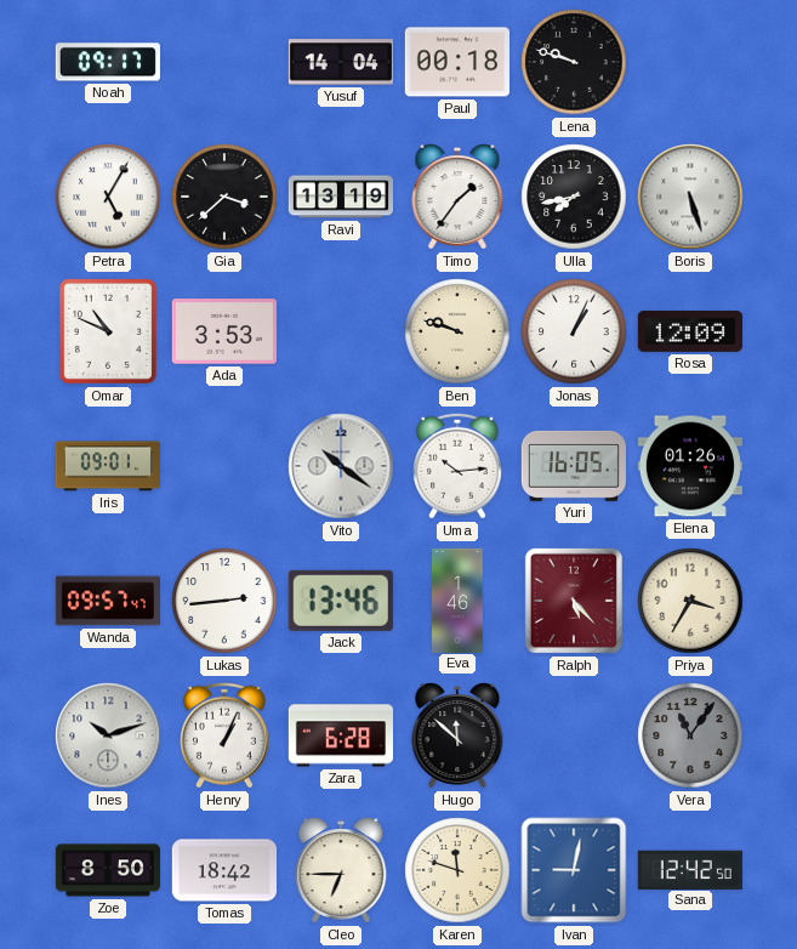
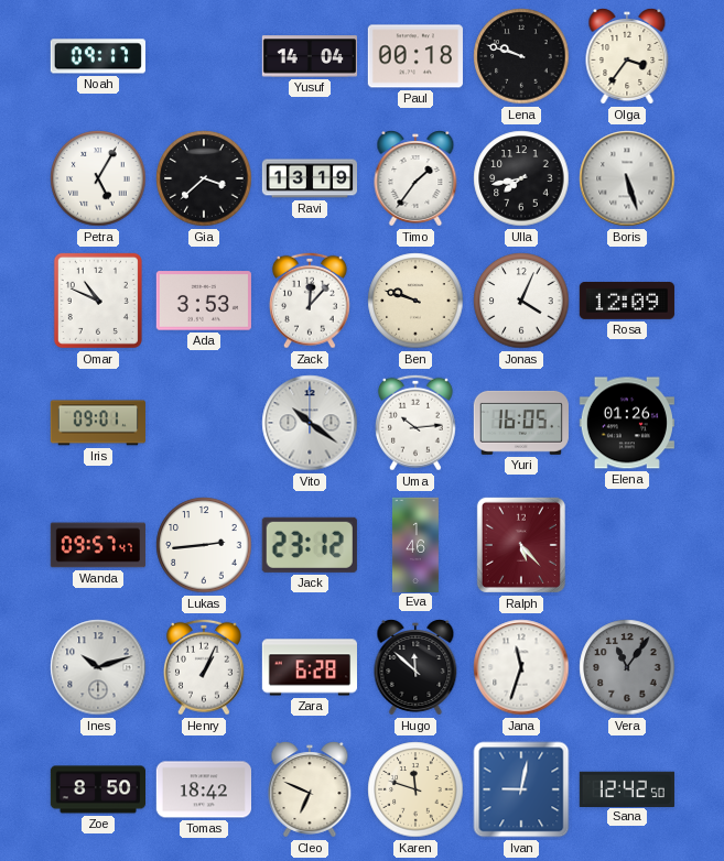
Olga: none -> 3:36 (627, 56)
Zack: none -> 12:07 (310, 301)
Jonas: 1:04 -> 4:04 (521, 301)
Jack: 13:46 -> 23:12 (310, 545)
Priya: 3:35 -> none (690, 601)
Jana: none -> 11:33 (521, 667)
Cleo: 6:45 -> 6:49 (310, 789)
